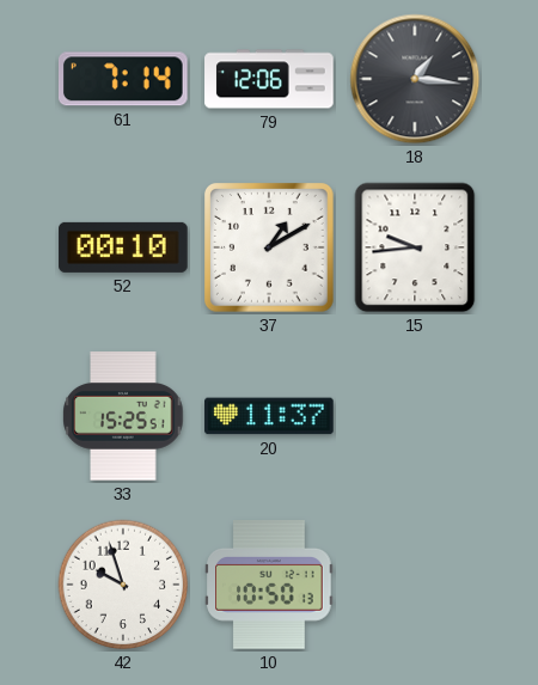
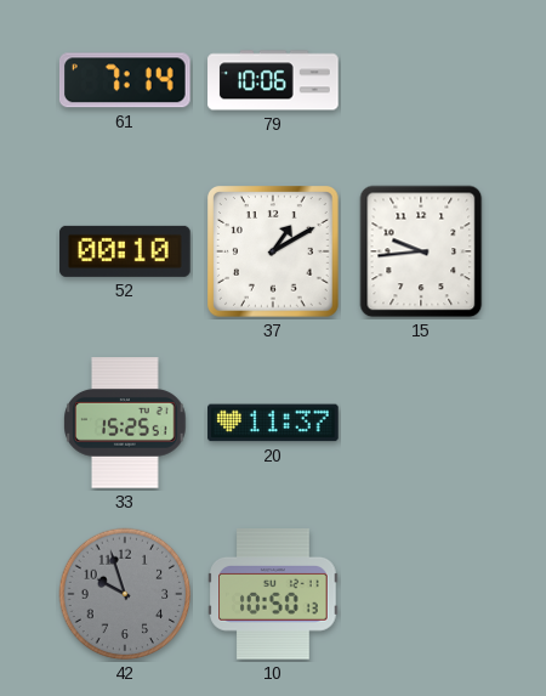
79: 12:06 -> 10:06 (273, 80)
18: 1:16 -> none (415, 79)
42 dial: white -> grey (125, 594)
